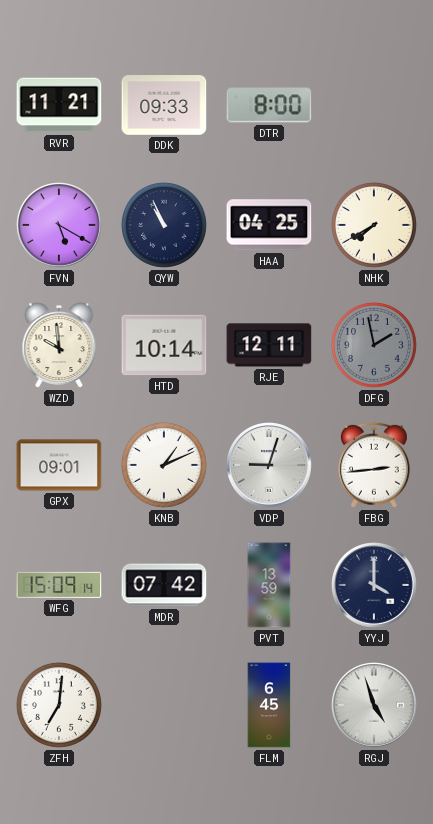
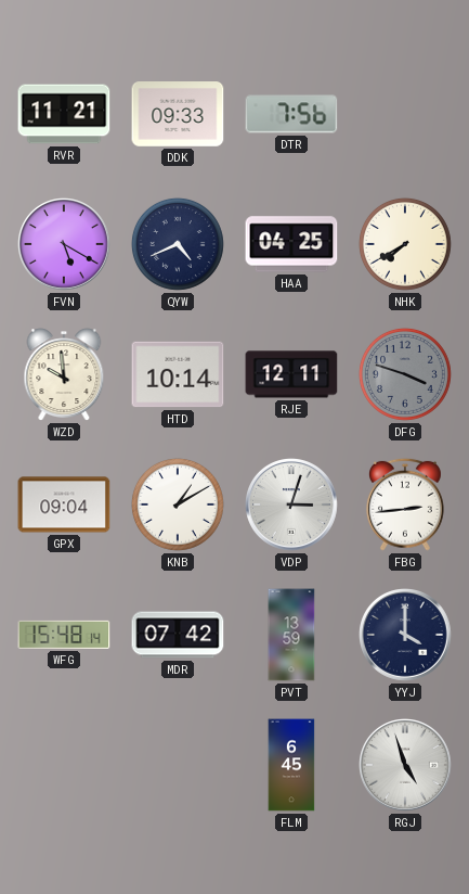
DTR: 8:00 -> 7:56 (291, 114)
QYW: 10:56 -> 4:41 (178, 244)
DFG: 1:58 -> 3:48 (405, 374)
GPX: 09:01 -> 09:04 (64, 505)
KNB: 1:11 -> 1:10 (178, 505)
VDP: 9:03 -> 3:03 (292, 506)
WFG: 15:09 -> 15:48 (64, 635)
ZFH: 7:01 -> none (59, 705)
